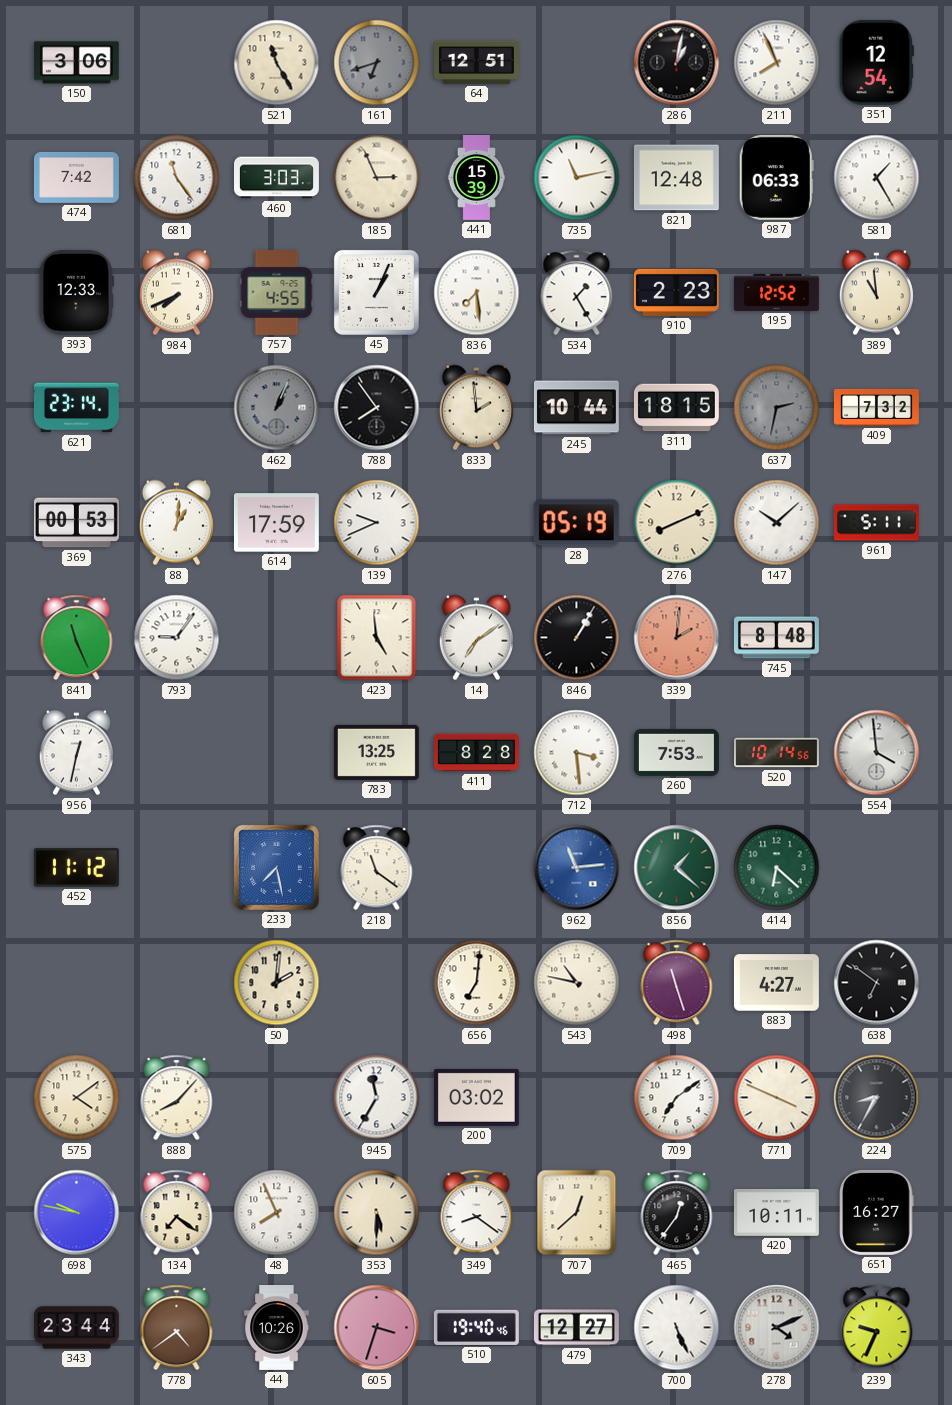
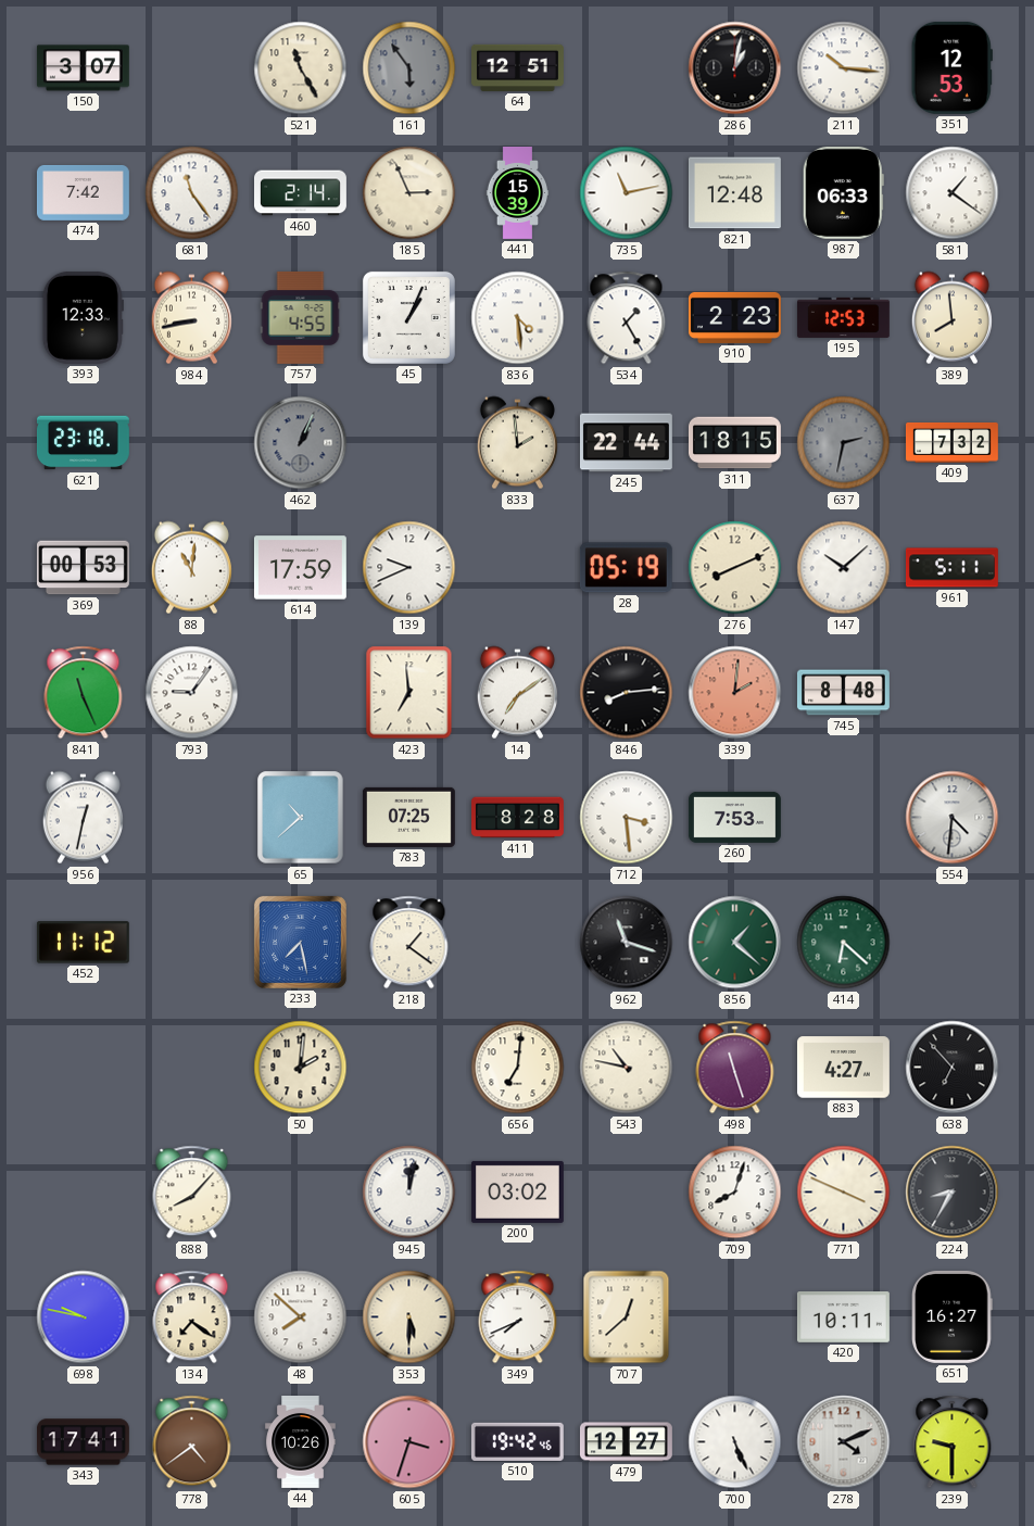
150: 3:06 -> 3:07 (83, 68)
161: 6:42 -> 5:54 (409, 68)
211: 7:56 -> 10:16 (844, 68)
351: 12:54 -> 12:53 (951, 67)
460: 3:03 -> 2:14 (301, 193)
581: 1:25 -> 1:21 (953, 193)
984: 7:41 -> 8:43 (191, 318)
836: 7:29 -> 4:29 (518, 318)
195: 12:52 -> 12:53 (843, 317)
389: 10:59 -> 7:59 (951, 318)
621: 23:14 -> 23:18 (83, 443)
788: 7:54 -> none (377, 408)
245: 10:44 -> 22:44 (626, 443)
88: 1:01 -> 11:01 (191, 568)
423: 4:59 -> 6:59 (409, 693)
846: 1:05 -> 8:14 (627, 693)
65: none -> 10:38 (301, 818)
783: 13:25 -> 07:25 (408, 817)
520: 10:14 -> none (777, 753)
554: 3:59 -> 4:31 (953, 818)
218: 11:21 -> 1:21 (409, 943)
962: 11:14 -> 11:18 (627, 943)
962 dial: blue -> black (627, 943)
638: 6:51 -> 6:53 (953, 1068)
575: 4:09 -> none (77, 1098)
945: 11:35 -> 12:02 (409, 1193)
709: 7:09 -> 8:03 (735, 1193)
48: 7:56 -> 7:52 (301, 1317)
349: 8:21 -> 7:41 (518, 1317)
465: 12:36 -> none (677, 1213)
343: 23:44 -> 17:41 (84, 1442)
510: 19:40 -> 19:42 (517, 1441)
239: 9:34 -> 9:30 (953, 1442)
